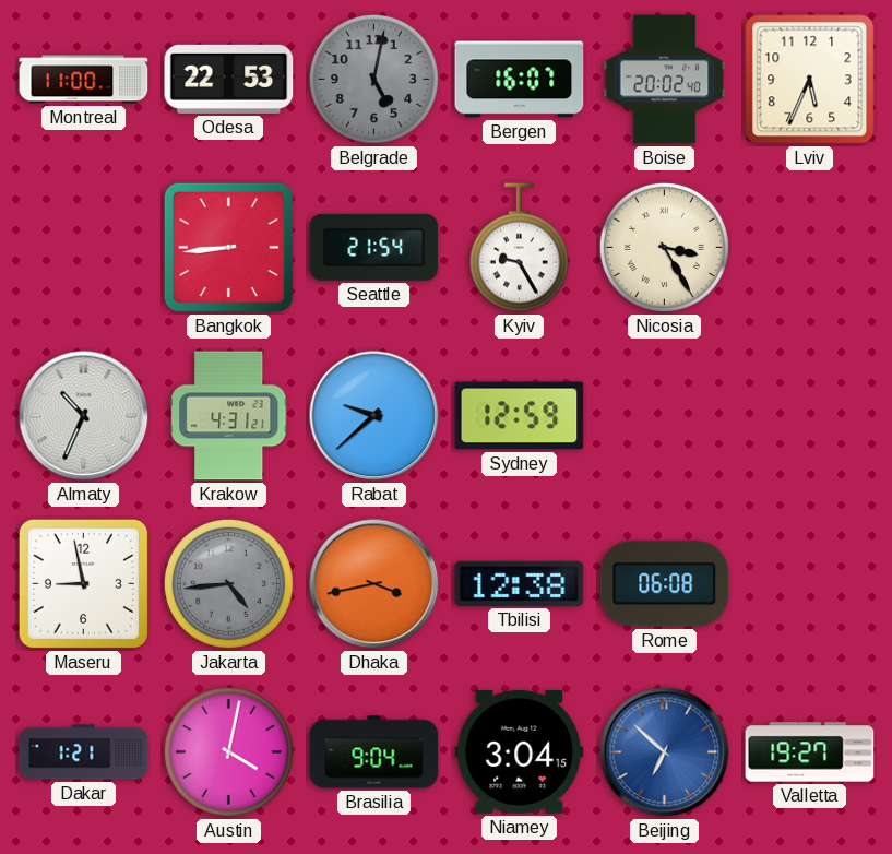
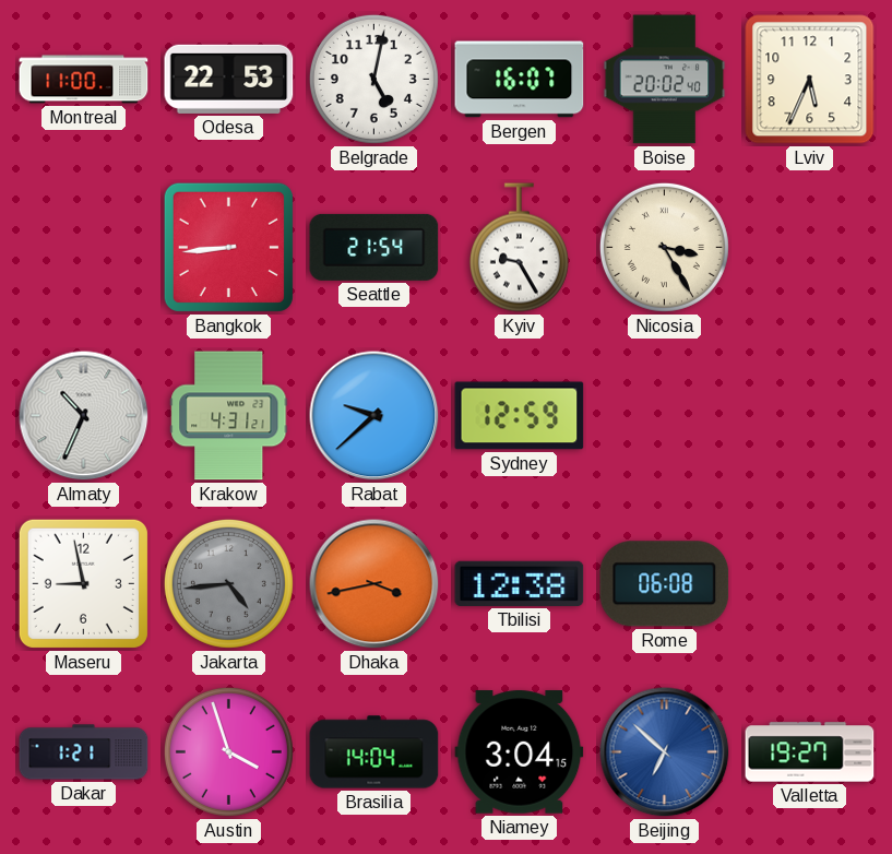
Belgrade dial: grey -> white (373, 79)
Austin: 4:02 -> 3:57 (228, 751)
Brasilia: 9:04 -> 14:04 (374, 752)
